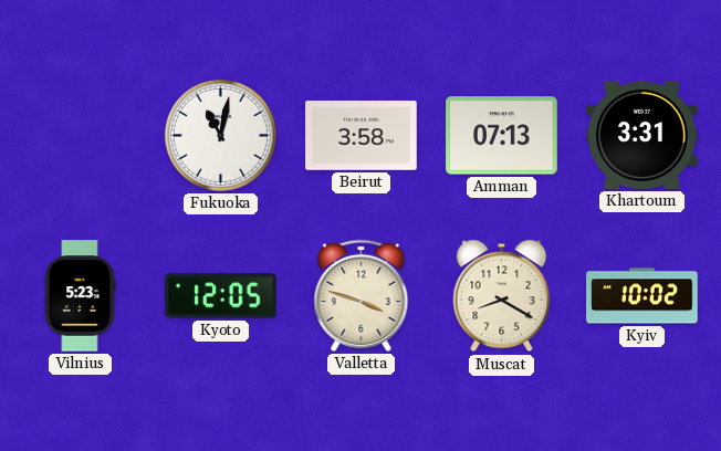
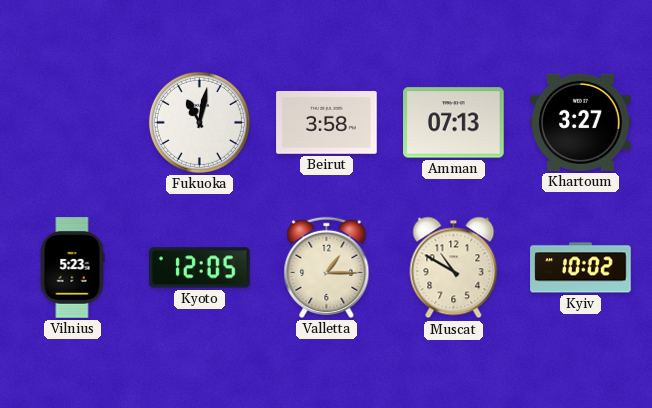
Khartoum: 3:31 -> 3:27 (581, 122)
Valletta: 3:48 -> 1:15 (327, 267)
Muscat: 8:20 -> 10:50 (454, 268)
